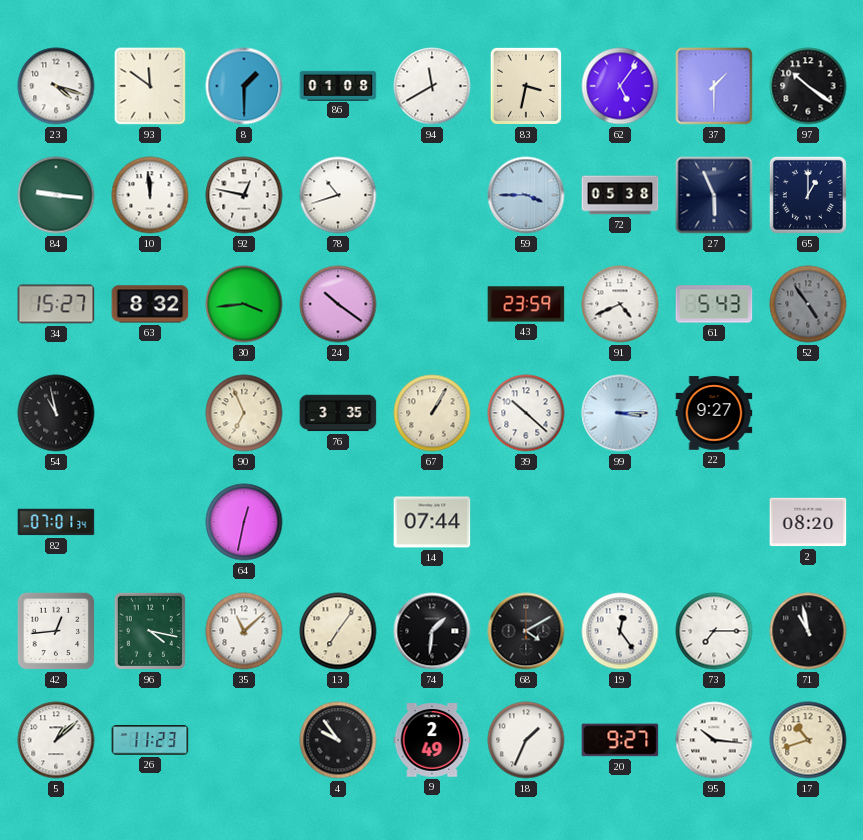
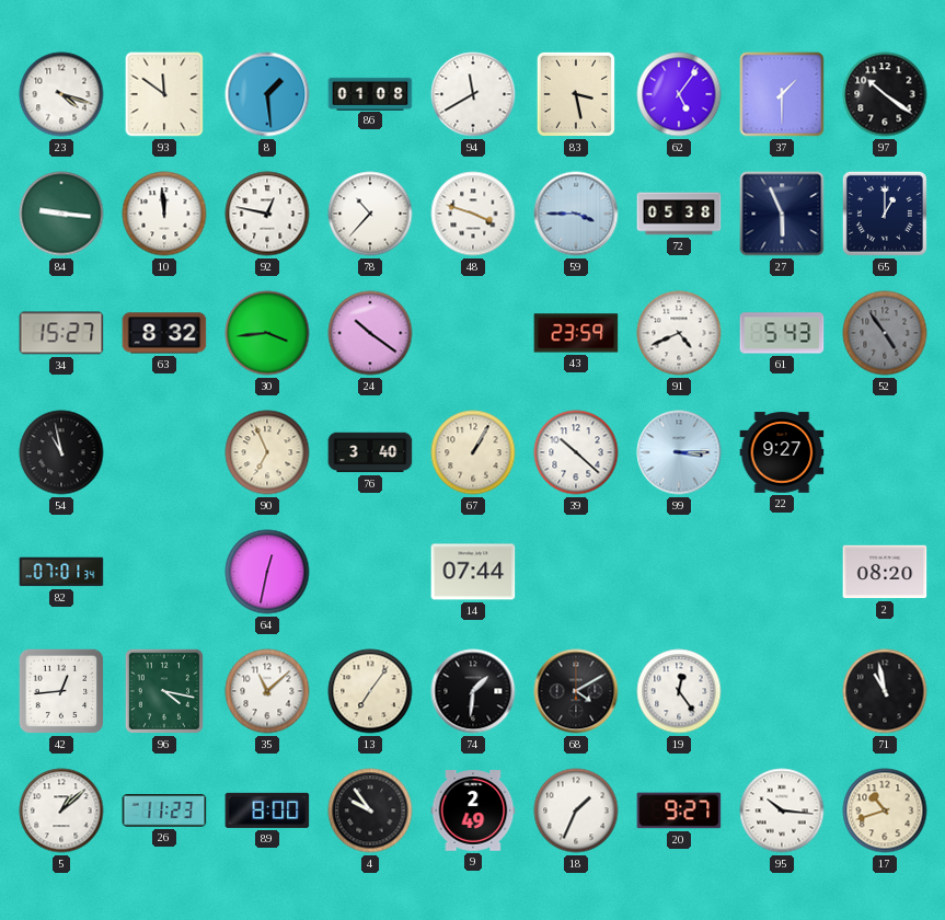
8: 1:30 -> 1:29 (267, 94)
83: 3:32 -> 3:28 (576, 94)
78: 10:42 -> 10:37 (370, 214)
48: none -> 3:48 (473, 214)
76: 3:35 -> 3:40 (370, 452)
73: 7:15 -> none (714, 631)
89: none -> 8:00 (267, 810)
